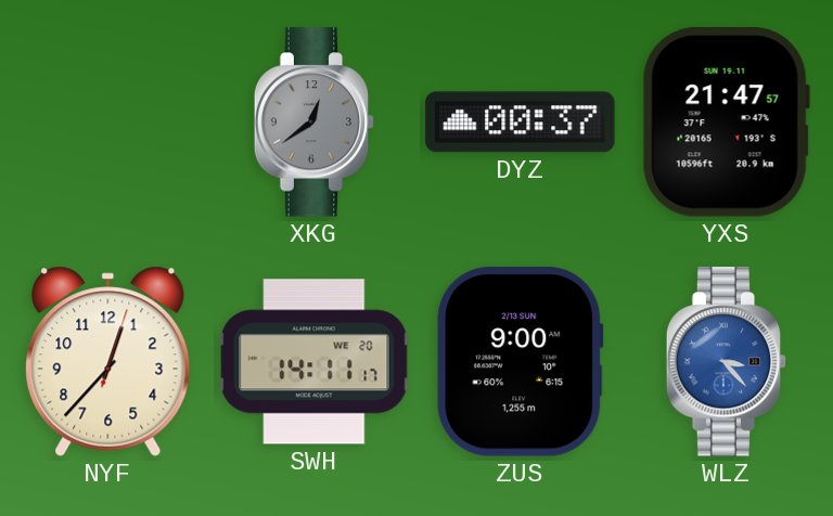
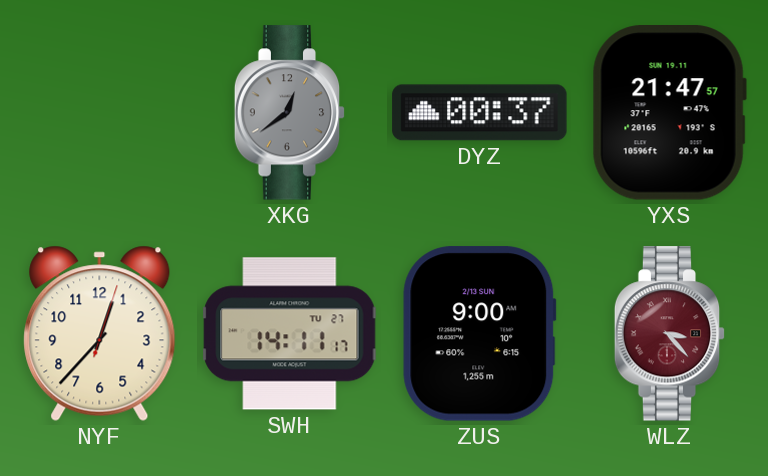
SWH date: WE 20 -> TU 27 (290, 334)
WLZ dial: blue -> burgundy (670, 334)
